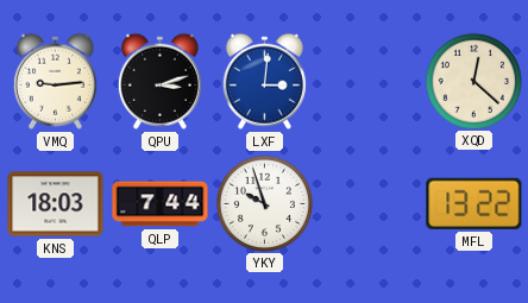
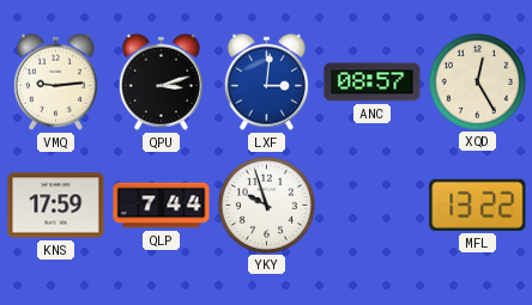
ANC: none -> 08:57 (373, 83)
XQD: 12:22 -> 12:25 (477, 81)
KNS: 18:03 -> 17:59 (56, 206)
